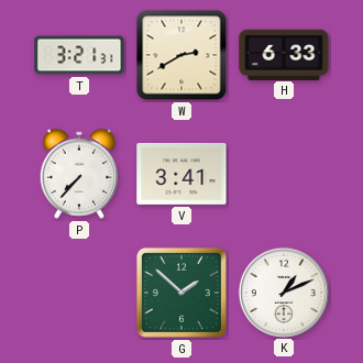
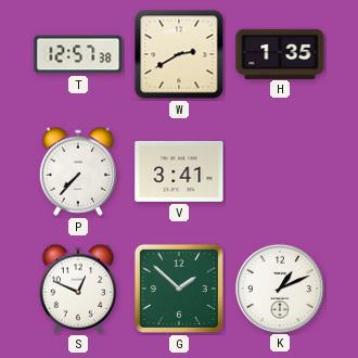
T: 3:21 -> 12:57 (78, 54)
H: 6:33 -> 1:35 (280, 53)
S: none -> 12:49 (78, 289)
